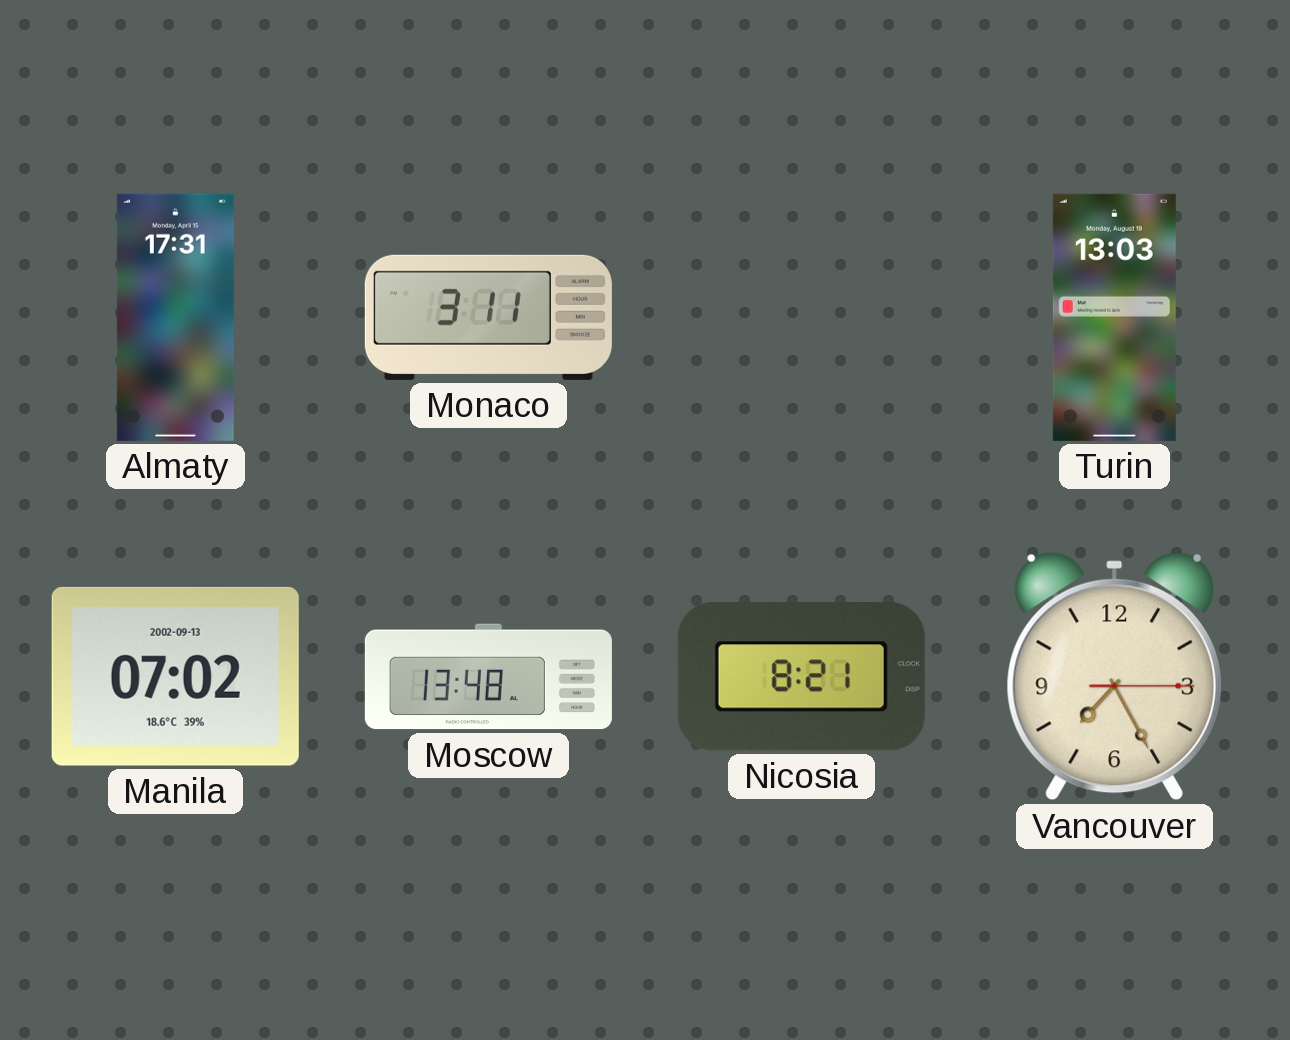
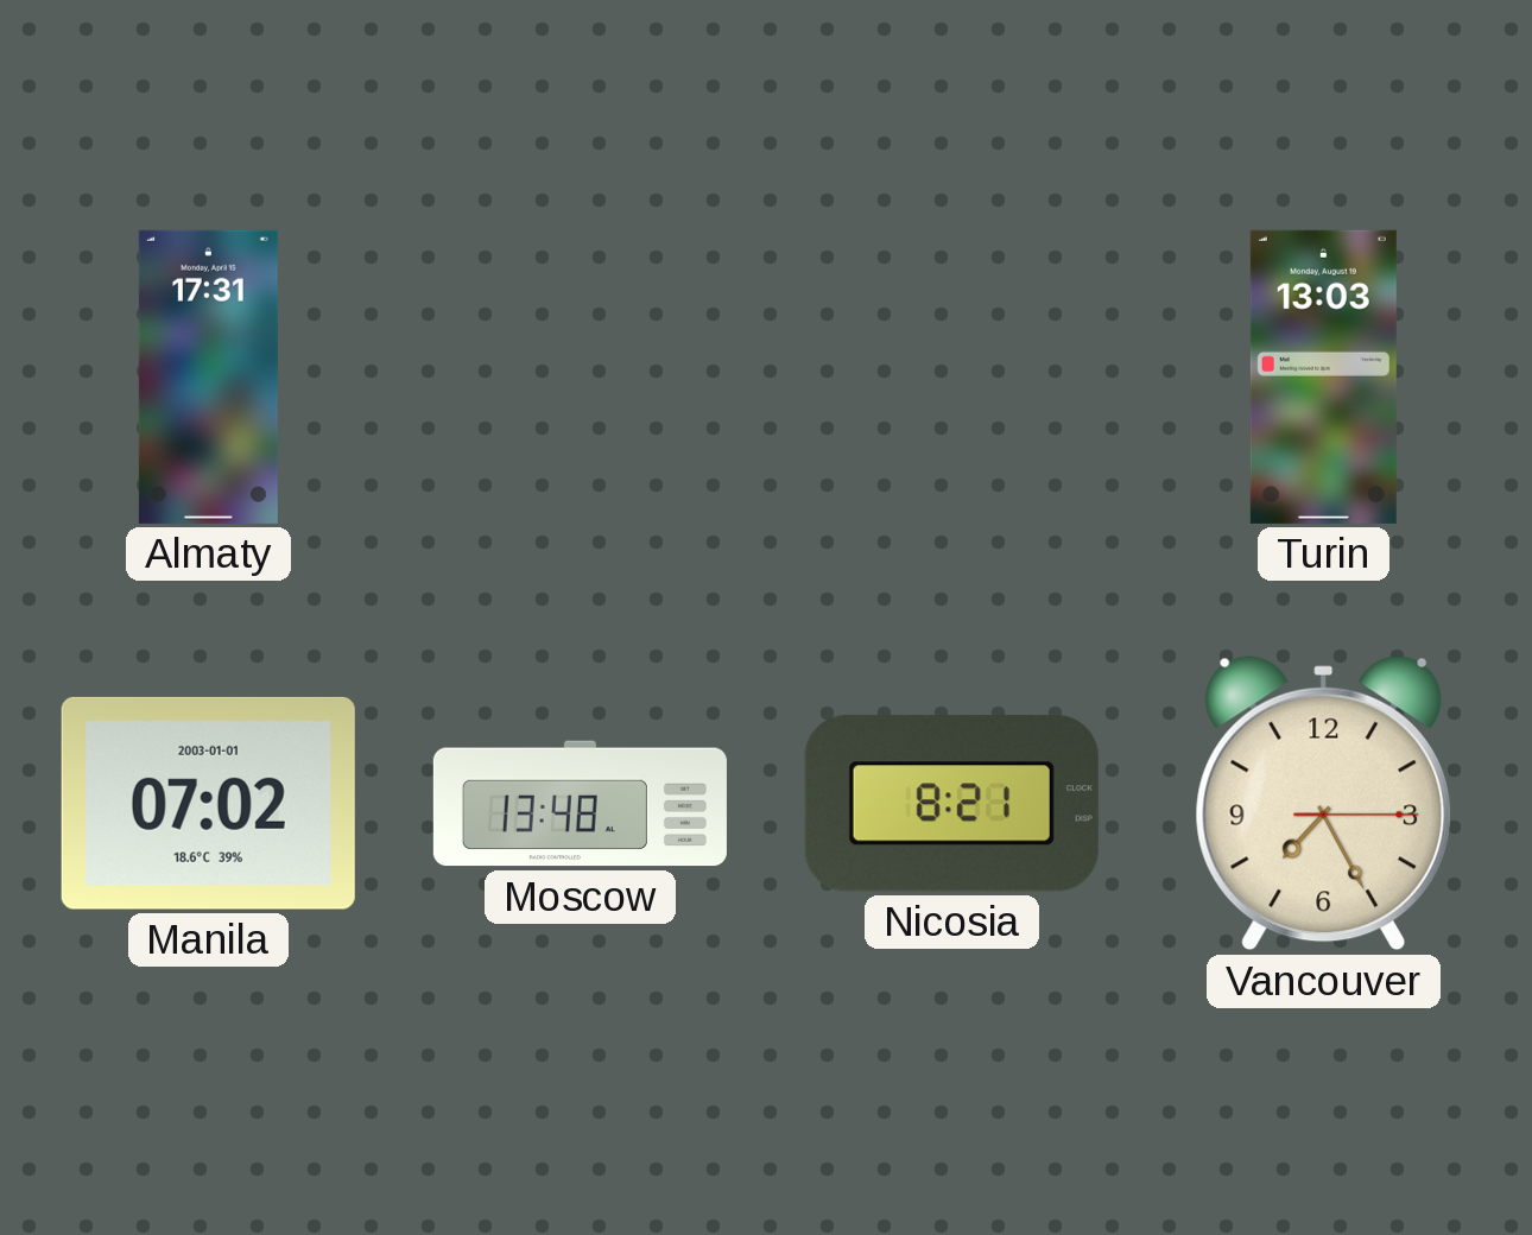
Monaco: 3:11 -> none (488, 317)
Manila date: 2002-09-13 -> 2003-01-01 (208, 803)
